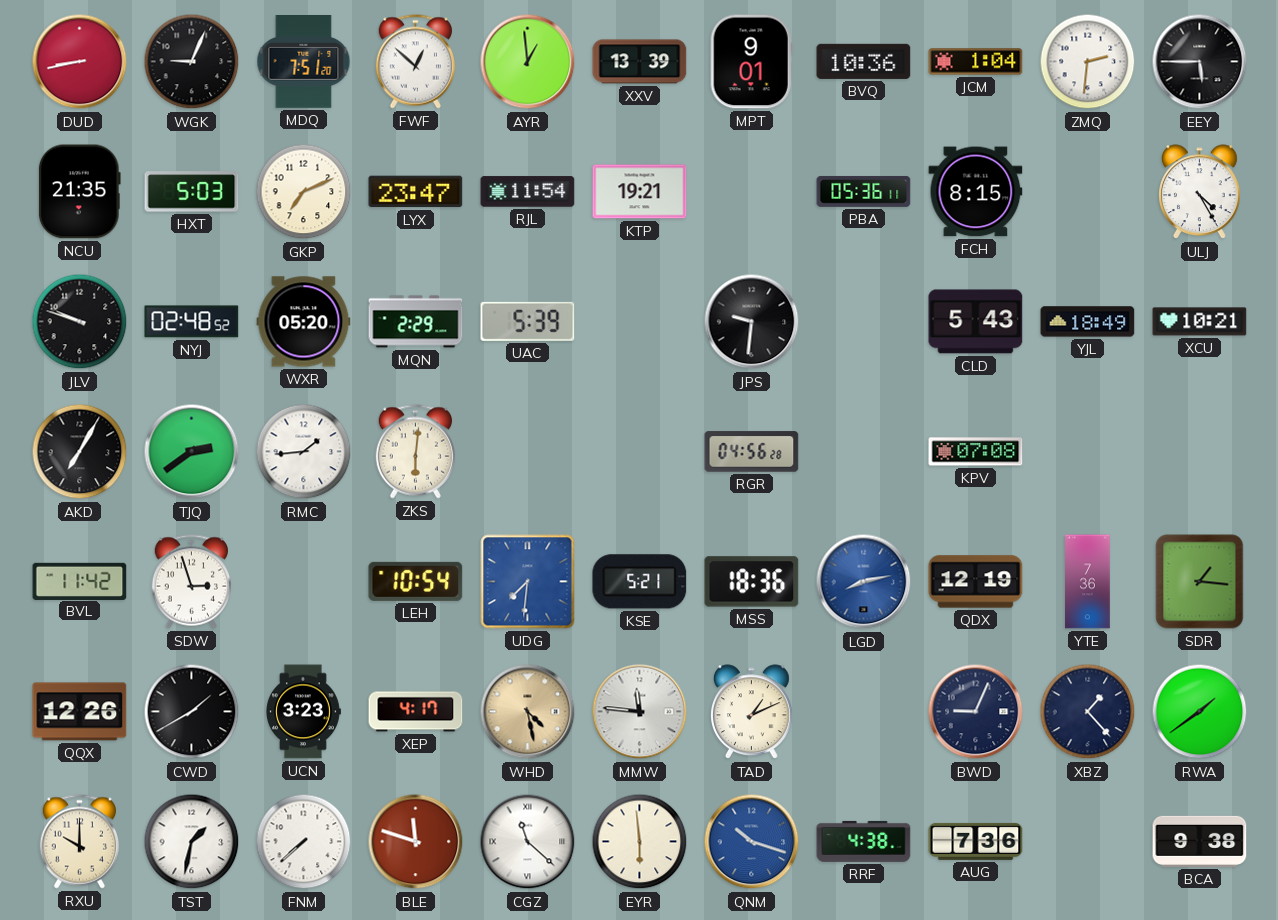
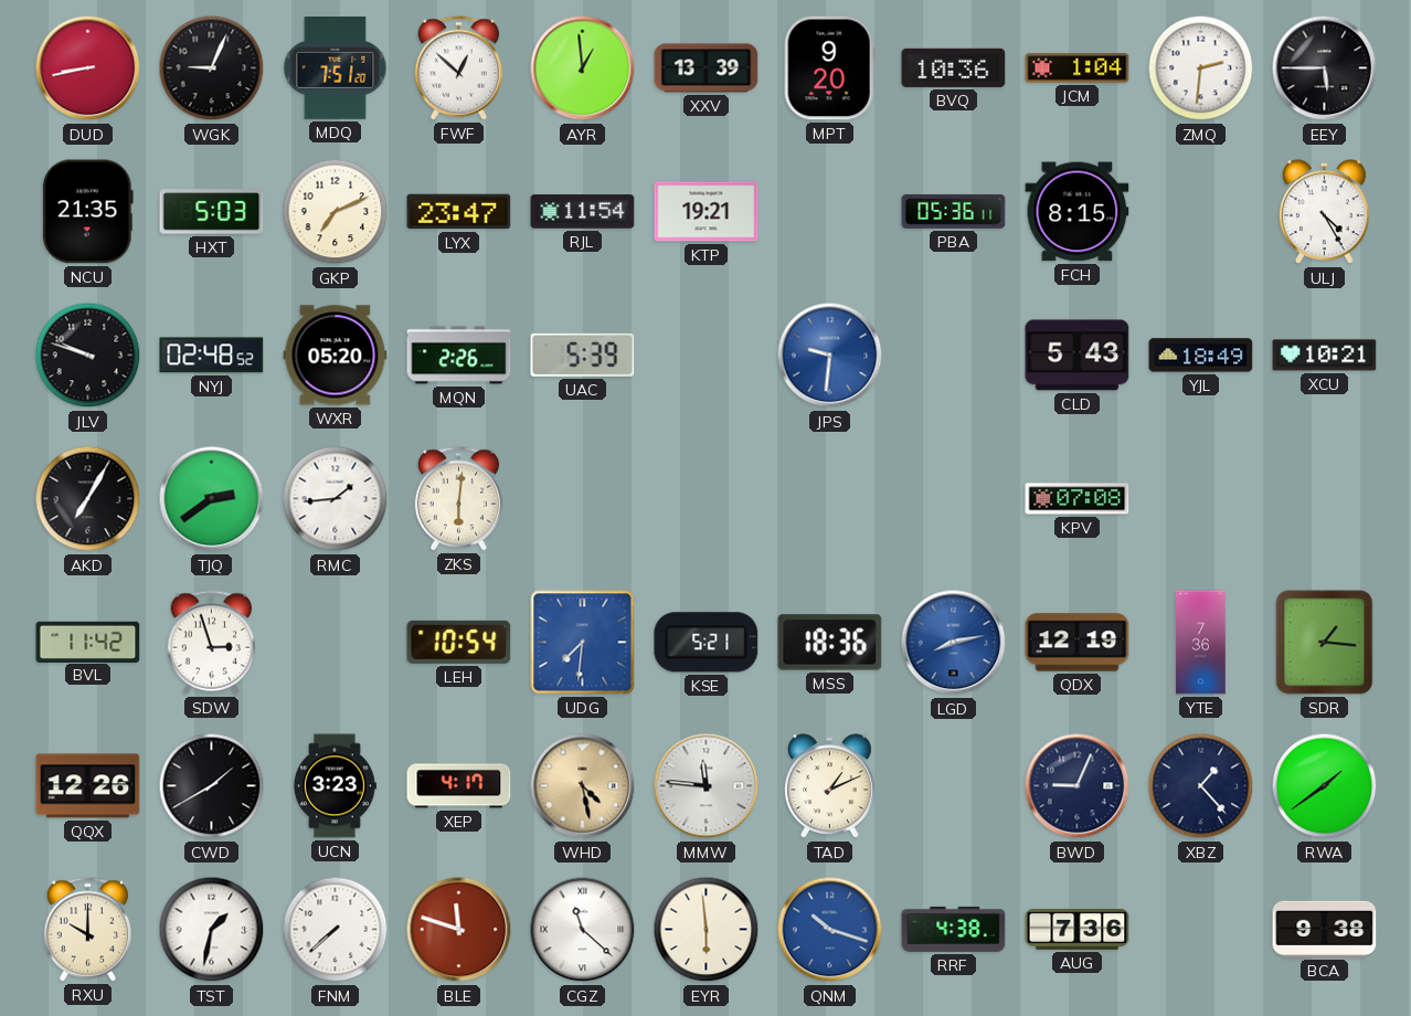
MPT: 9:01 -> 9:20 (829, 68)
MQN: 2:29 -> 2:26 (459, 356)
JPS dial: black -> blue (830, 356)
RGR: 04:56 -> none (752, 452)
